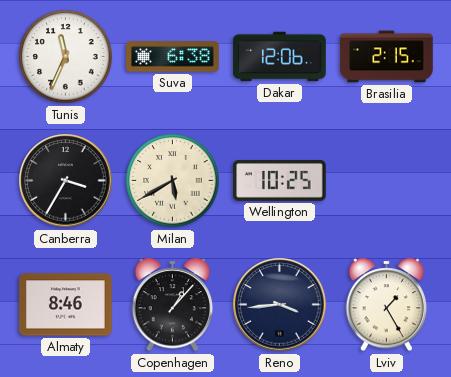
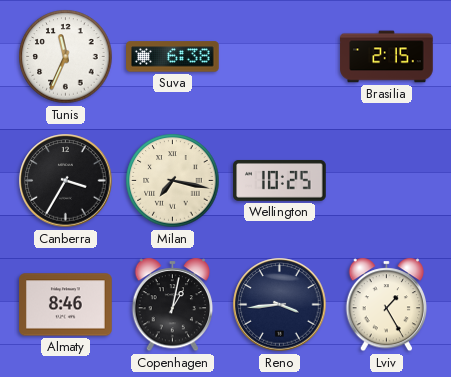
Dakar: 12:06 -> none (280, 57)
Milan: 5:40 -> 7:17 (173, 181)
Copenhagen: 1:07 -> 1:02 (173, 305)
